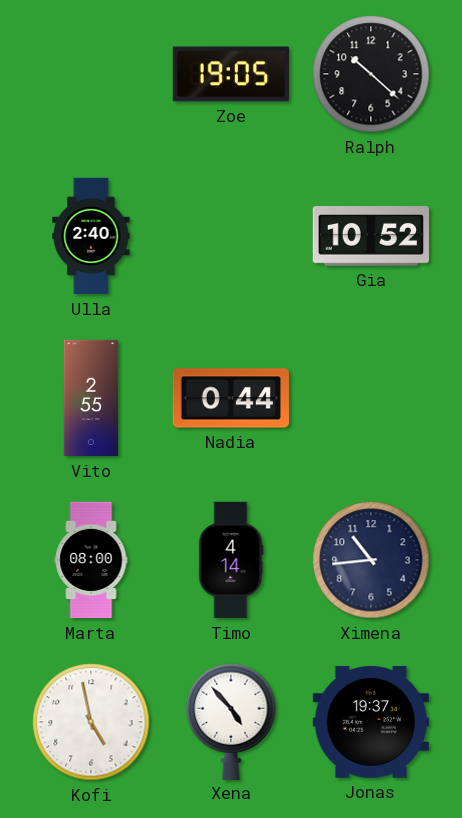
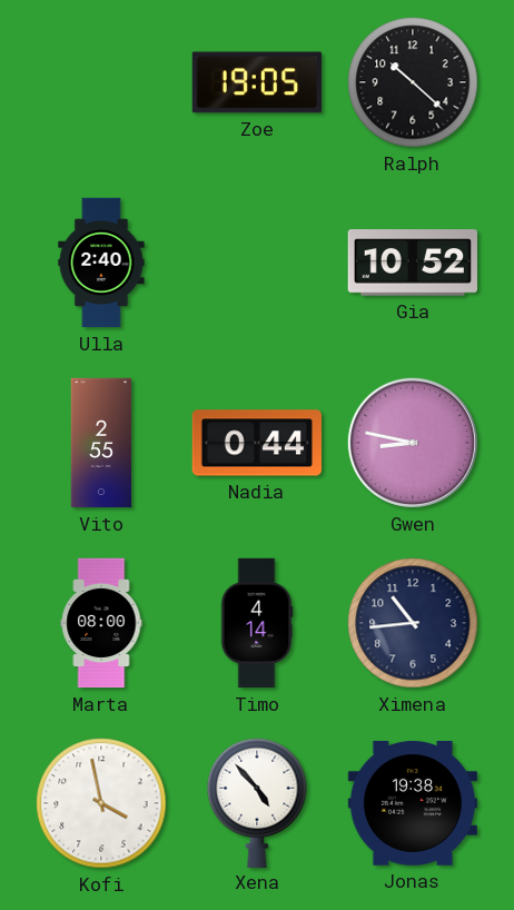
Gwen: none -> 8:47 (413, 443)
Kofi: 4:58 -> 3:58 (101, 803)
Jonas: 19:37 -> 19:38 (412, 803)
